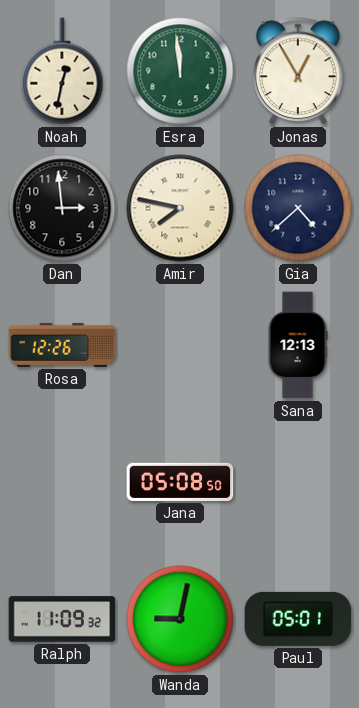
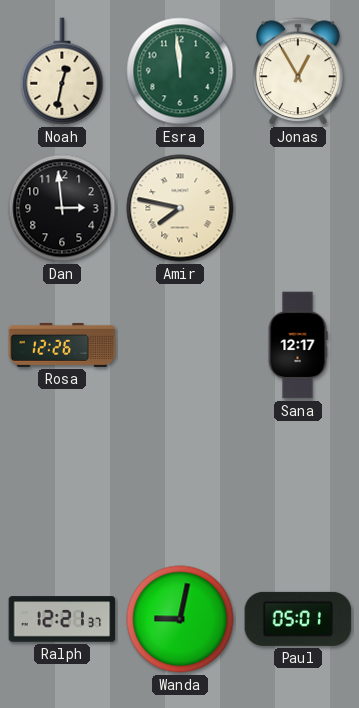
Gia: 4:38 -> none (298, 208)
Sana: 12:13 -> 12:17 (298, 345)
Jana: 05:08 -> none (180, 482)
Ralph: 11:09 -> 12:21 (62, 619)
